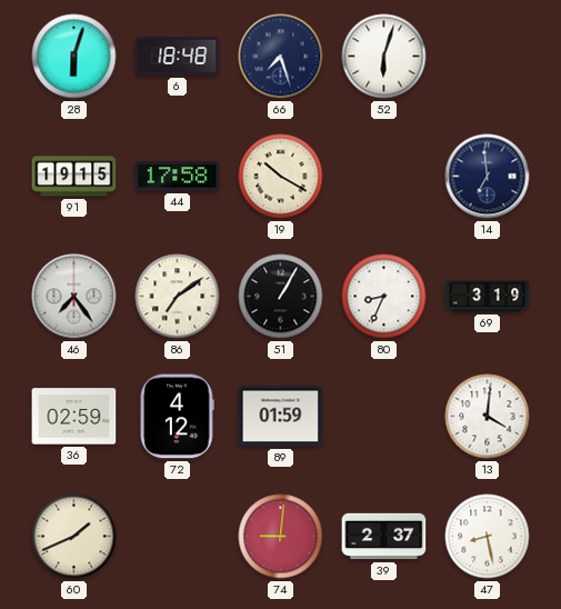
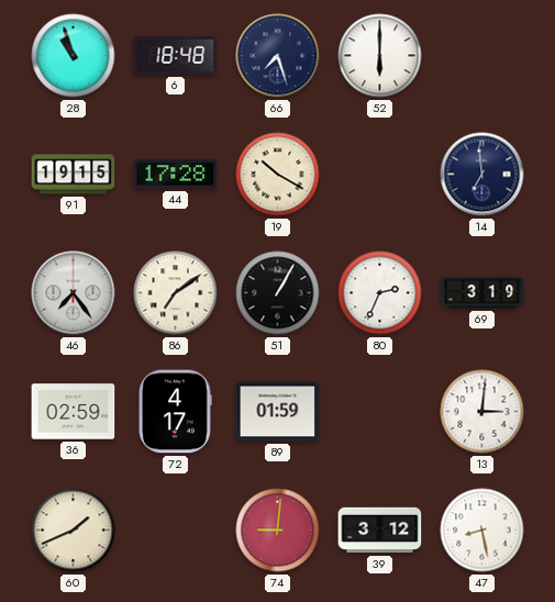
28: 6:03 -> 10:57 (74, 56)
52: 6:03 -> 6:00 (380, 56)
44: 17:58 -> 17:28 (176, 175)
80: 8:34 -> 2:34 (380, 293)
72: 4:12 -> 4:17 (176, 412)
13: 4:01 -> 3:01 (482, 412)
39: 2:37 -> 3:12 (380, 531)
